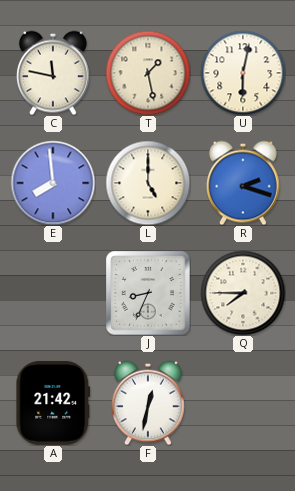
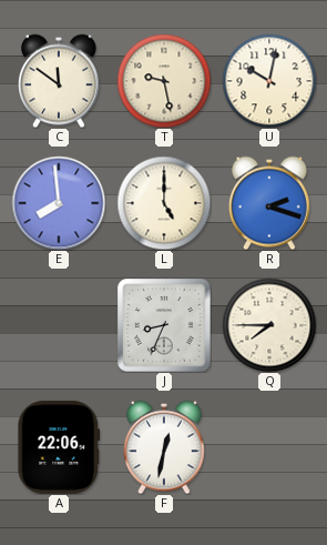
C: 11:47 -> 11:51 (59, 81)
T: 1:28 -> 9:28 (164, 81)
U: 6:02 -> 10:02 (269, 81)
A: 21:42 -> 22:06 (59, 447)
